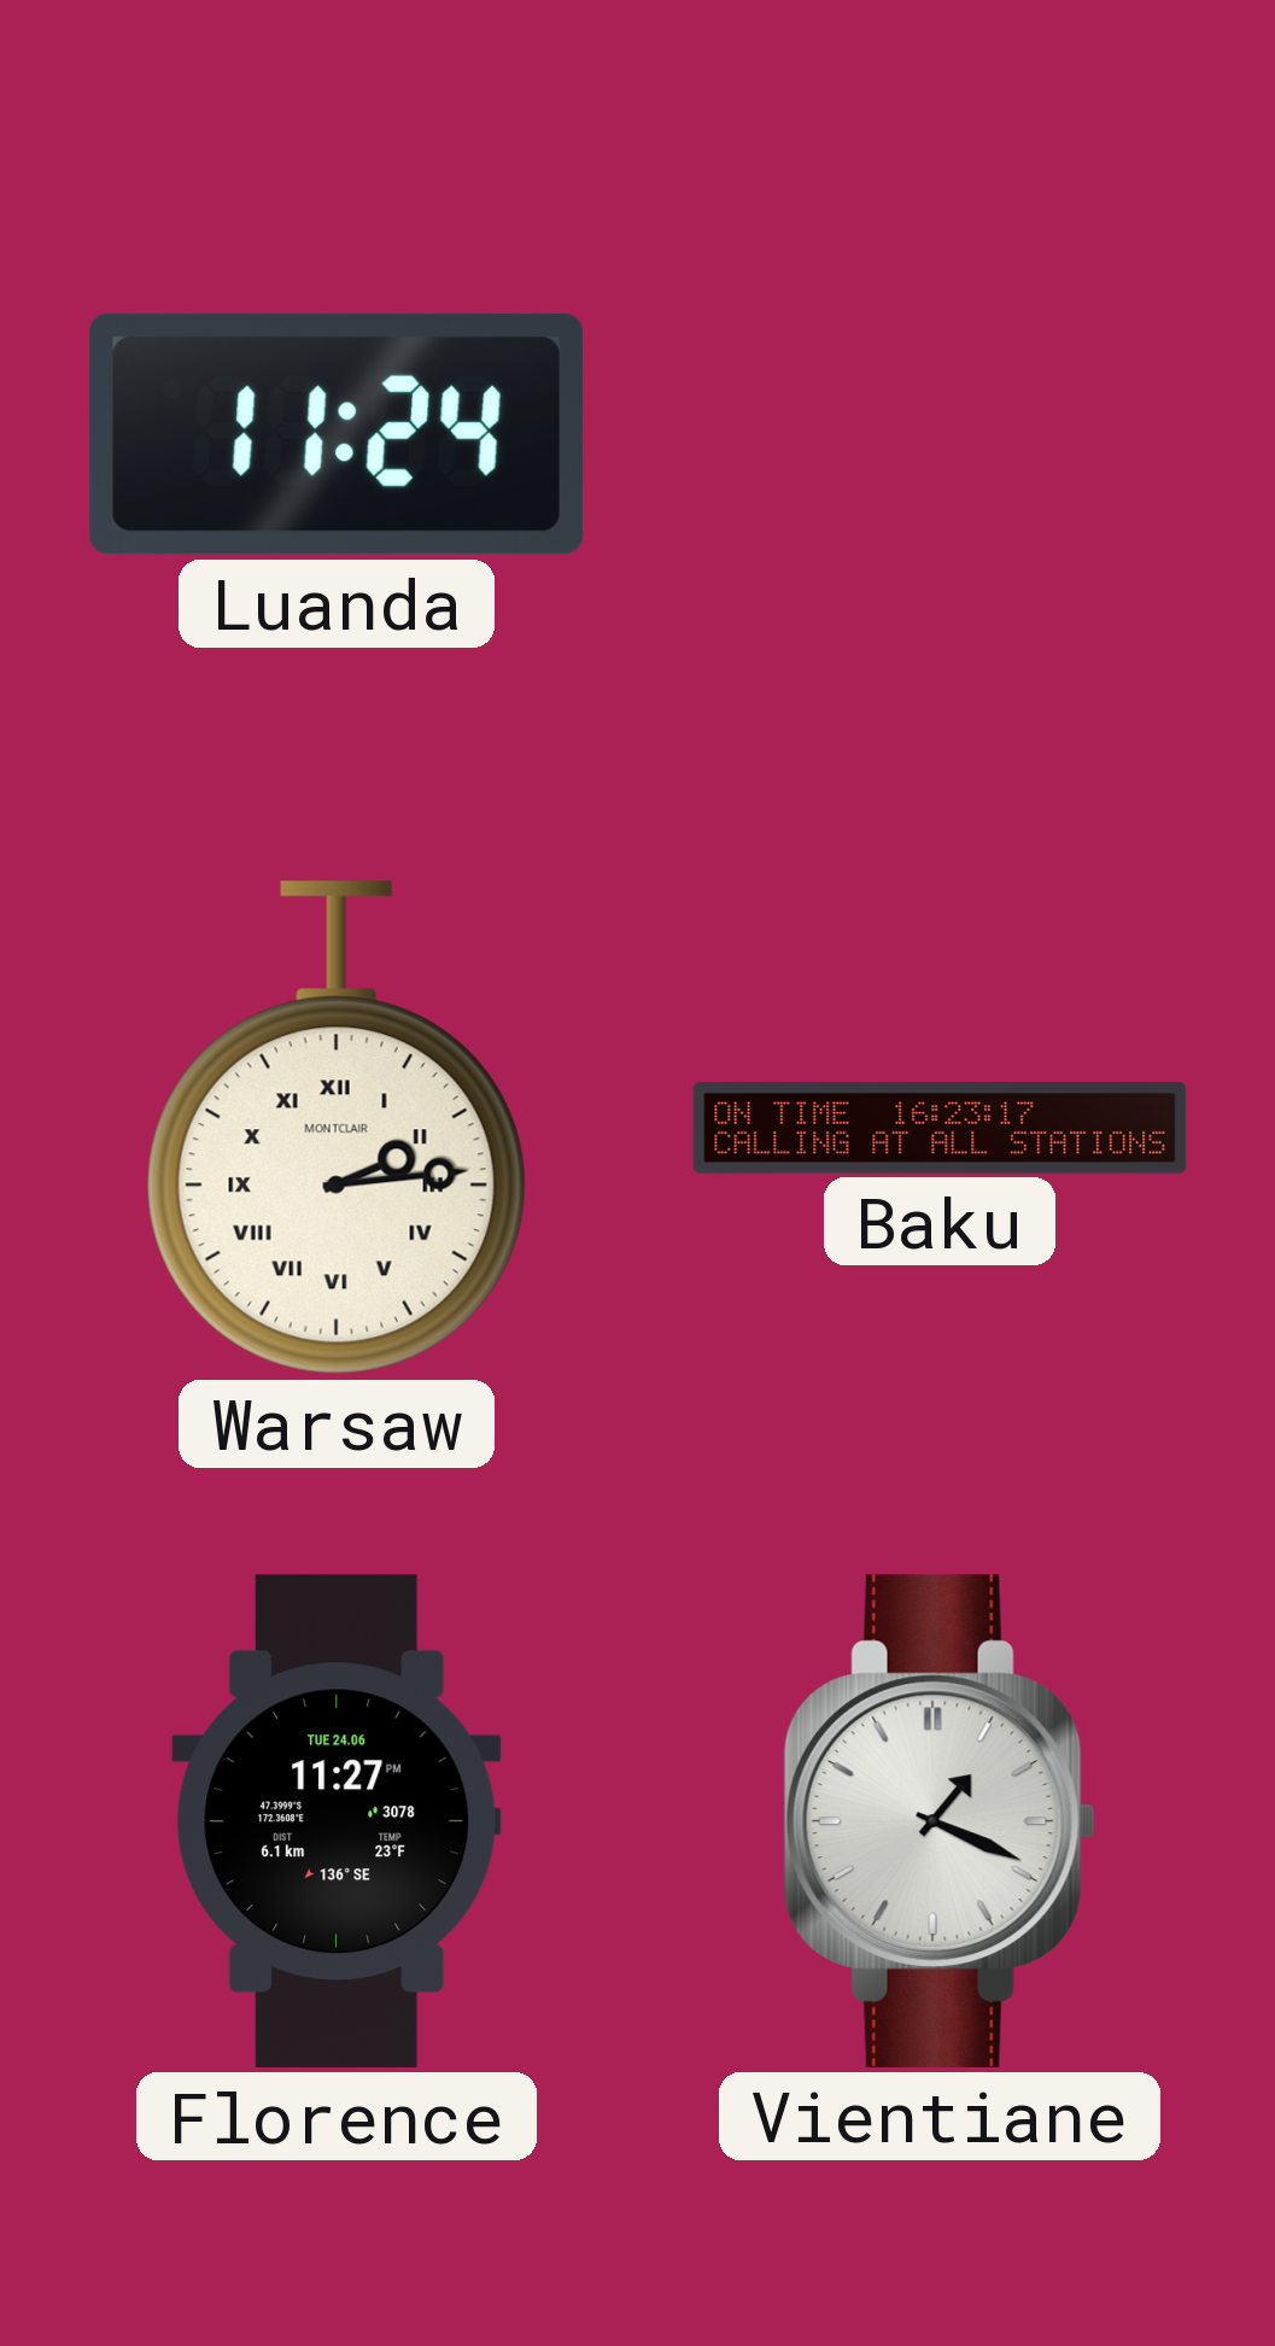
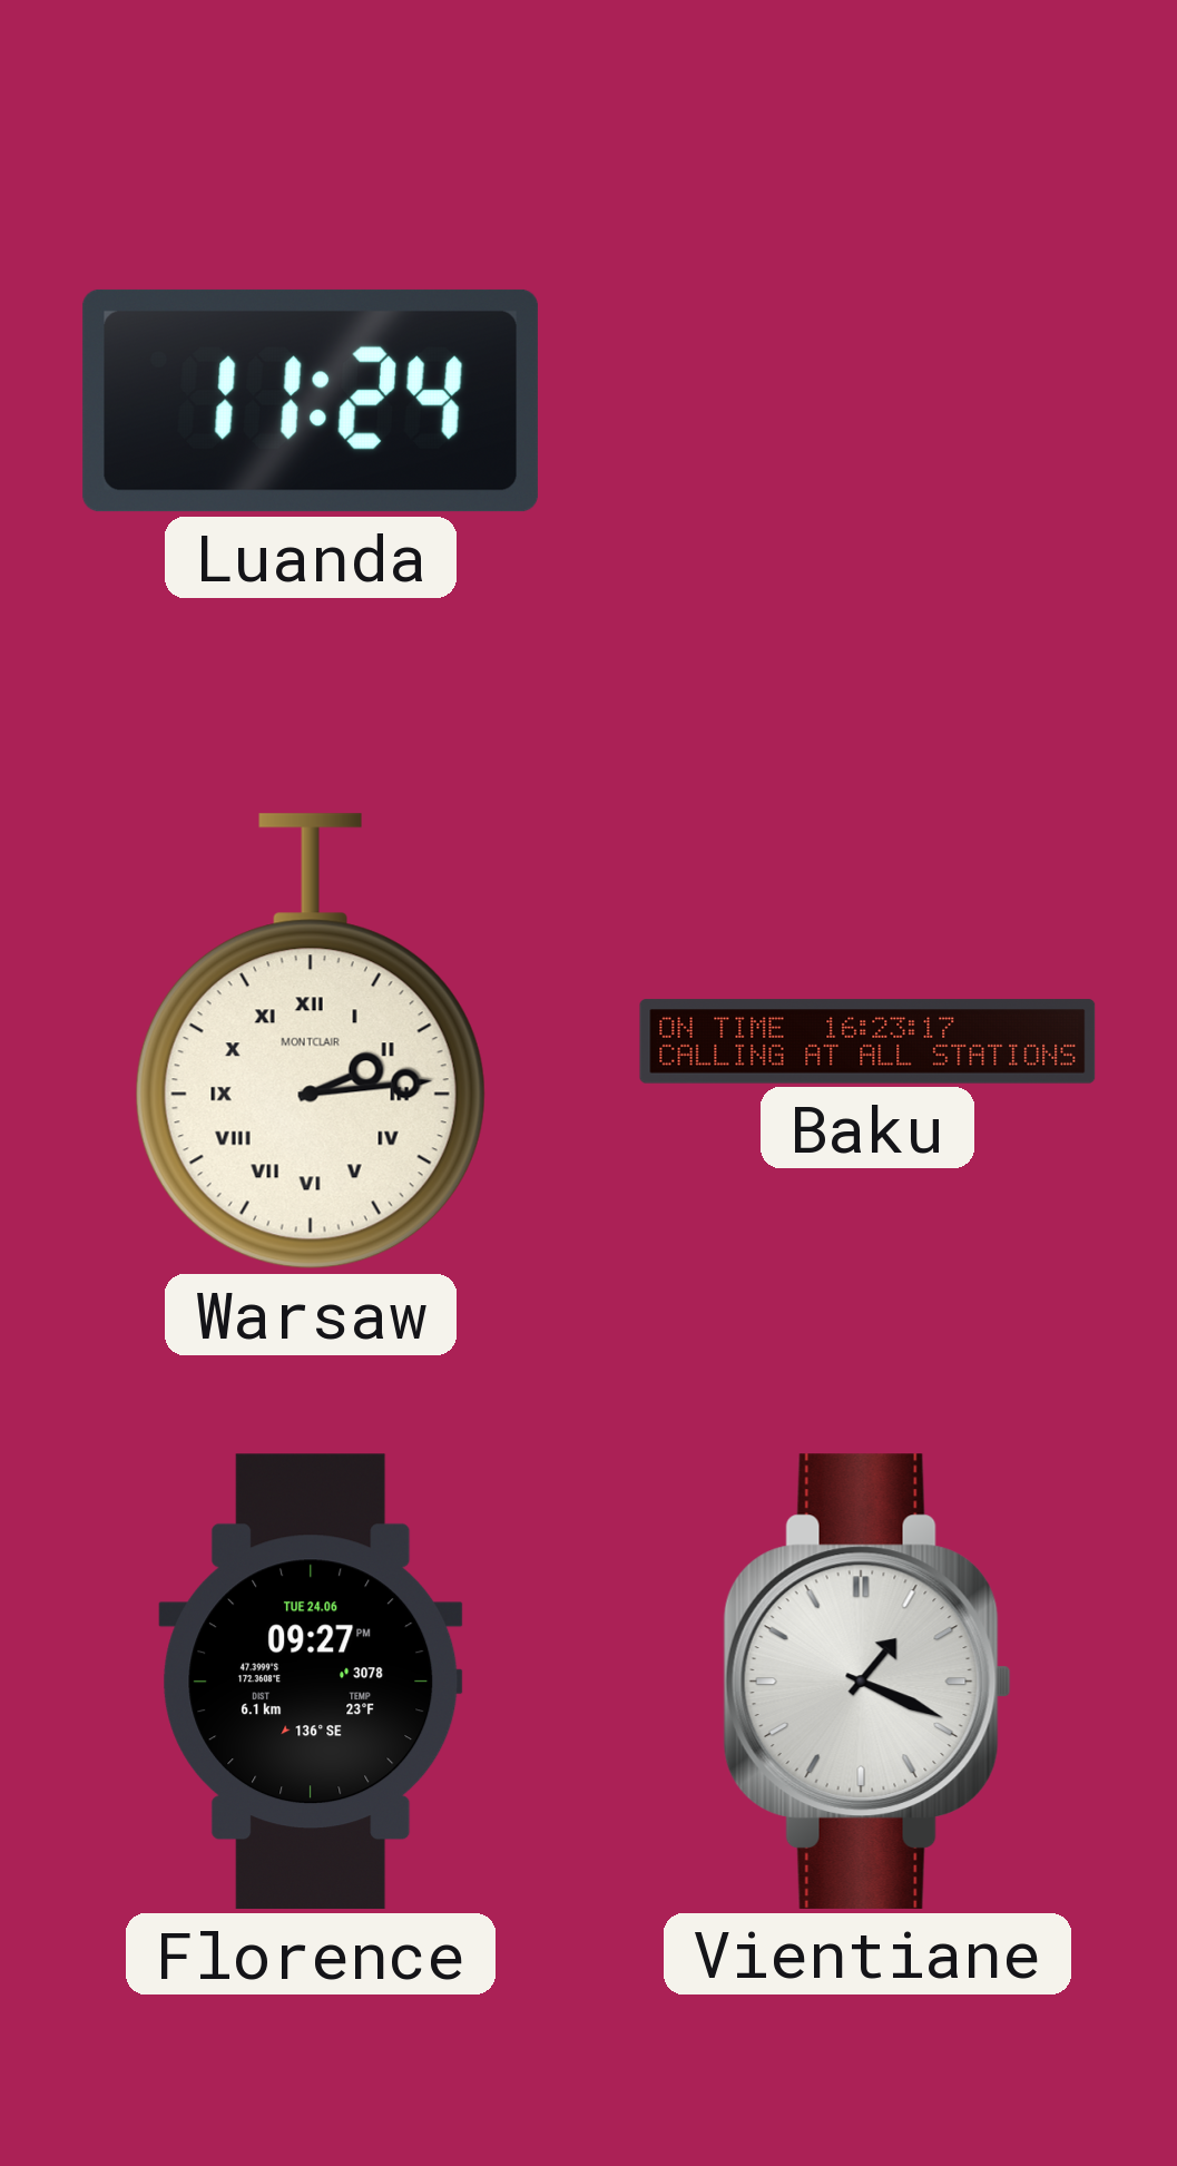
Florence: 11:27 -> 09:27 (311, 1682)
